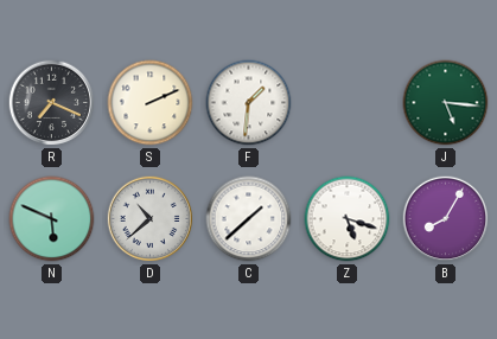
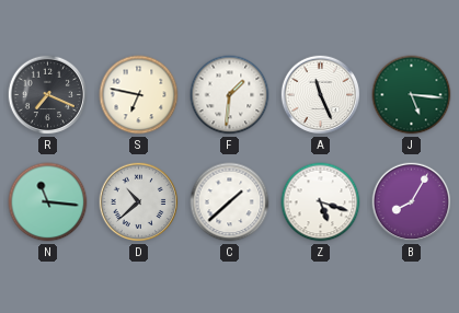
S: 2:11 -> 6:47 (139, 95)
A: none -> 11:26 (321, 95)
N: 5:49 -> 11:16 (48, 202)
